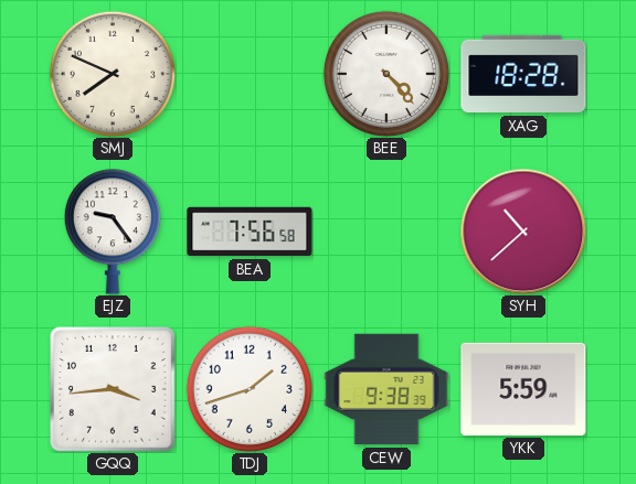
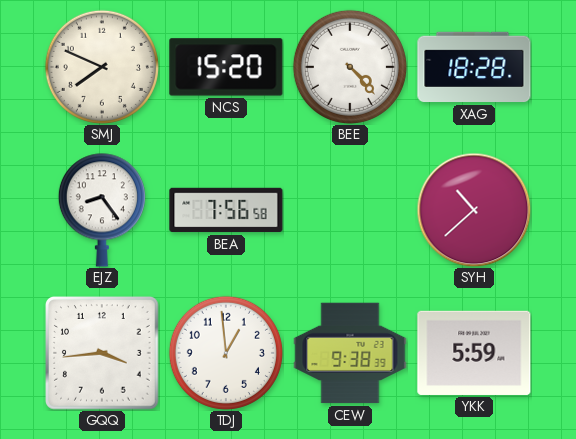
NCS: none -> 15:20 (226, 67)
EJZ: 9:24 -> 8:24 (102, 210)
TDJ: 1:42 -> 12:59 (226, 353)
